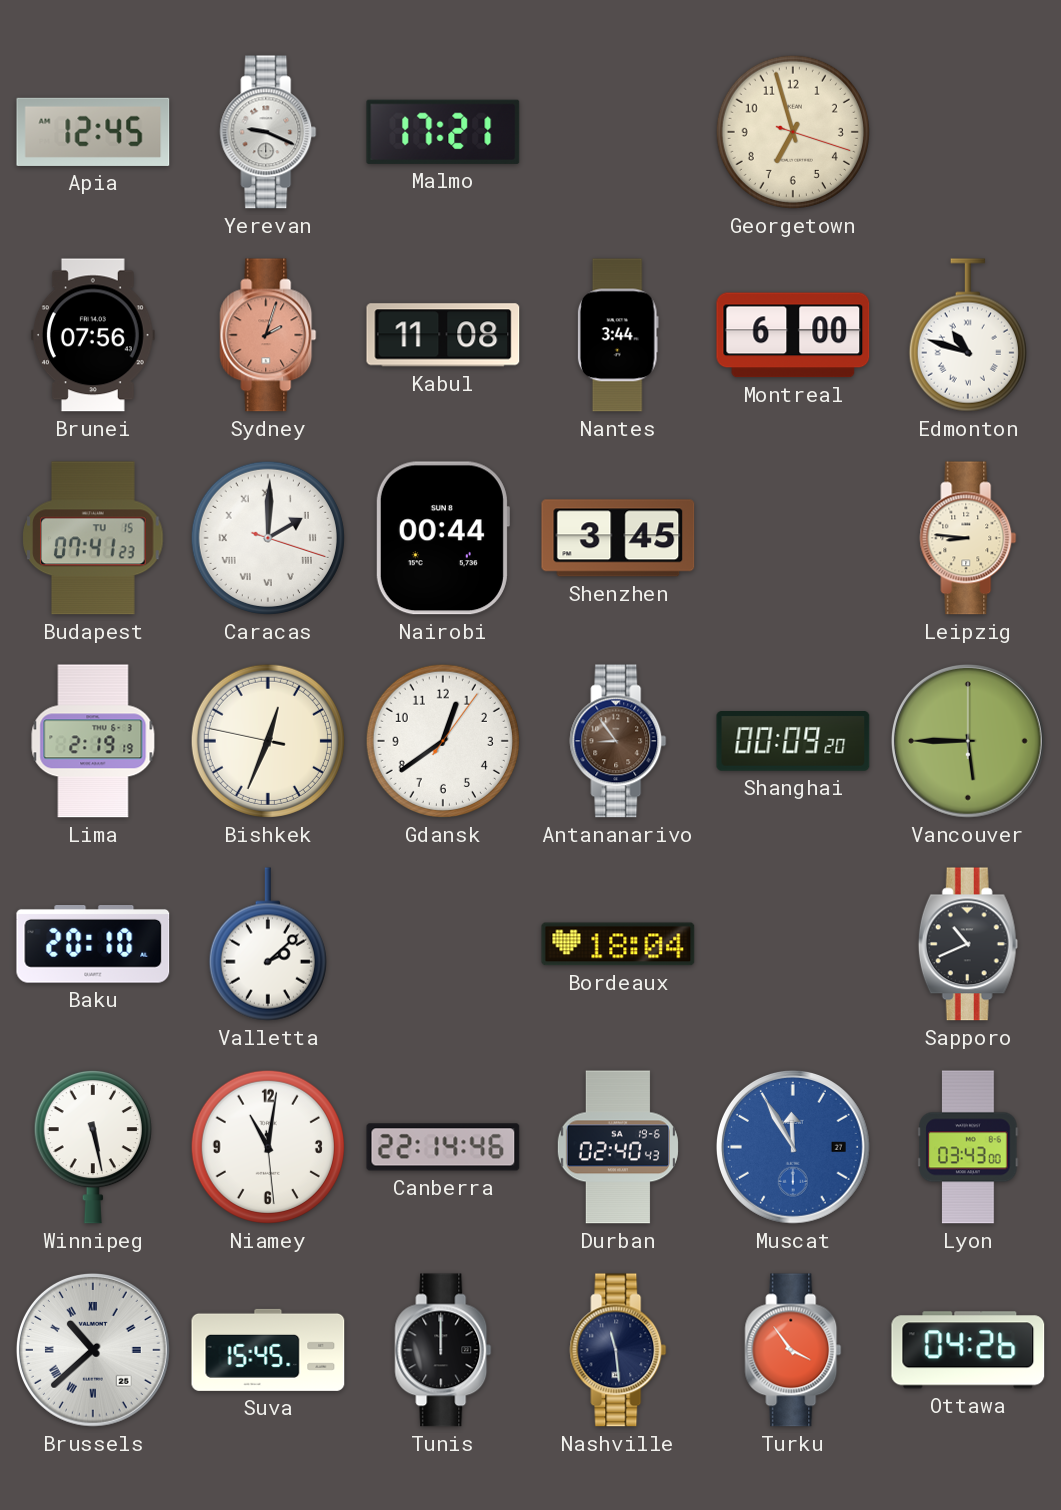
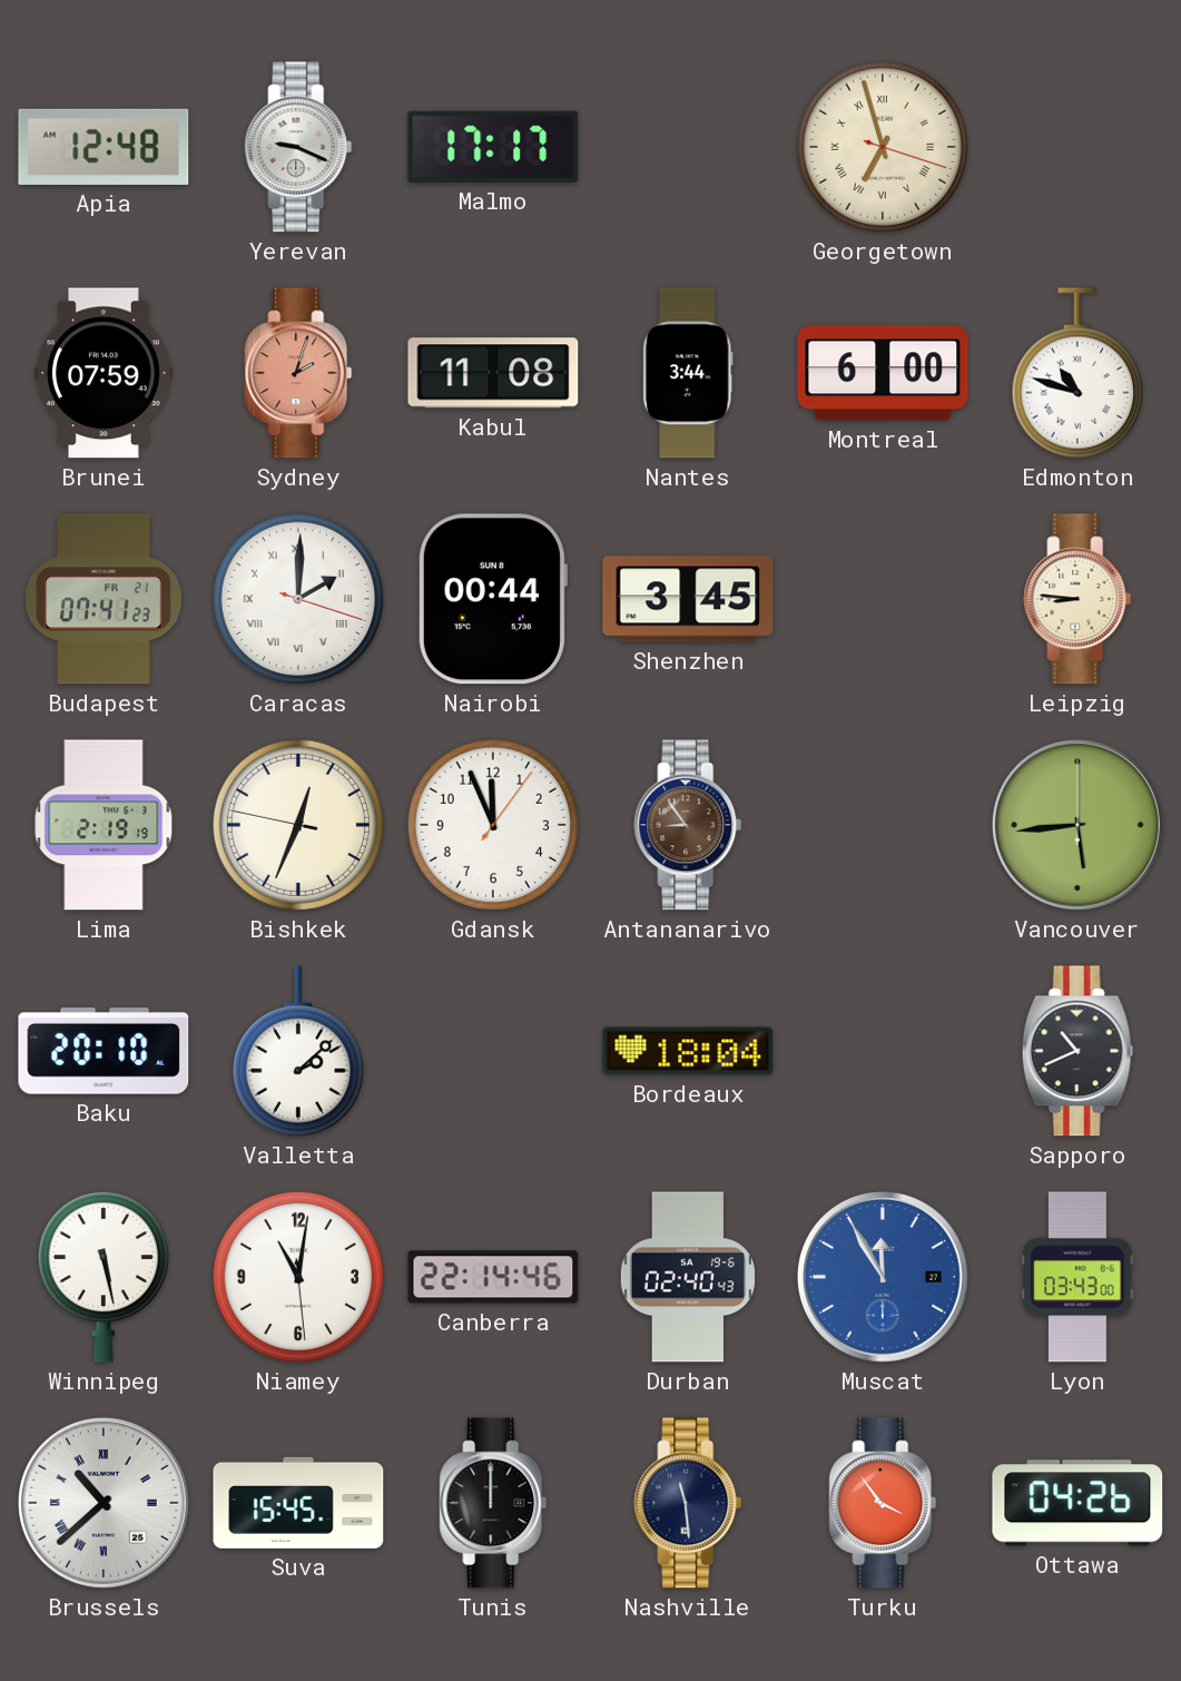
Apia: 12:45 -> 12:48 (104, 147)
Malmo: 17:21 -> 17:17 (493, 147)
Georgetown numerals: Arabic -> Roman (883, 147)
Brunei: 07:56 -> 07:59 (104, 373)
Budapest date: TU 15 -> FR 21 (104, 599)
Gdansk: 12:39 -> 11:56 (493, 825)
Shanghai: 00:09 -> none (793, 742)
Vancouver: 5:45 -> 5:44 (1077, 825)
